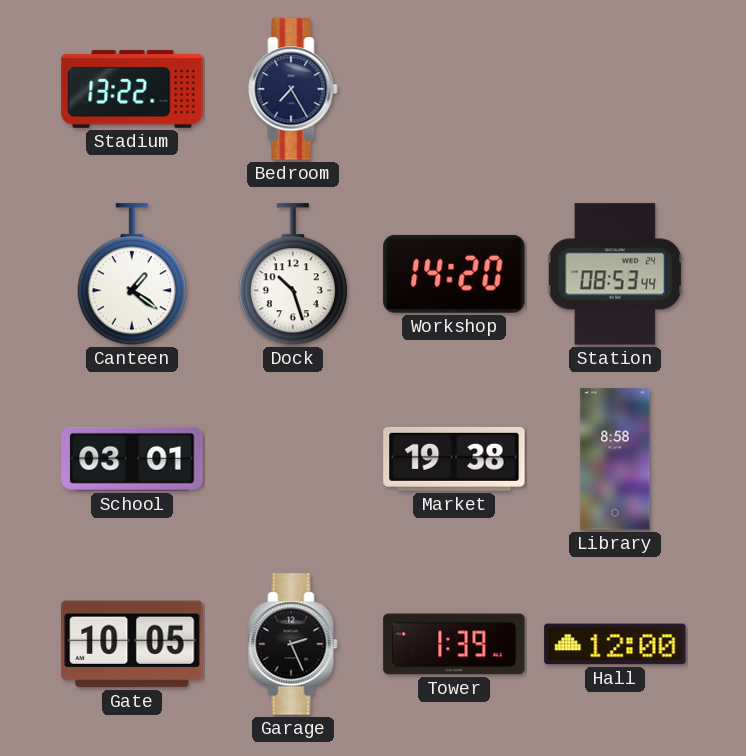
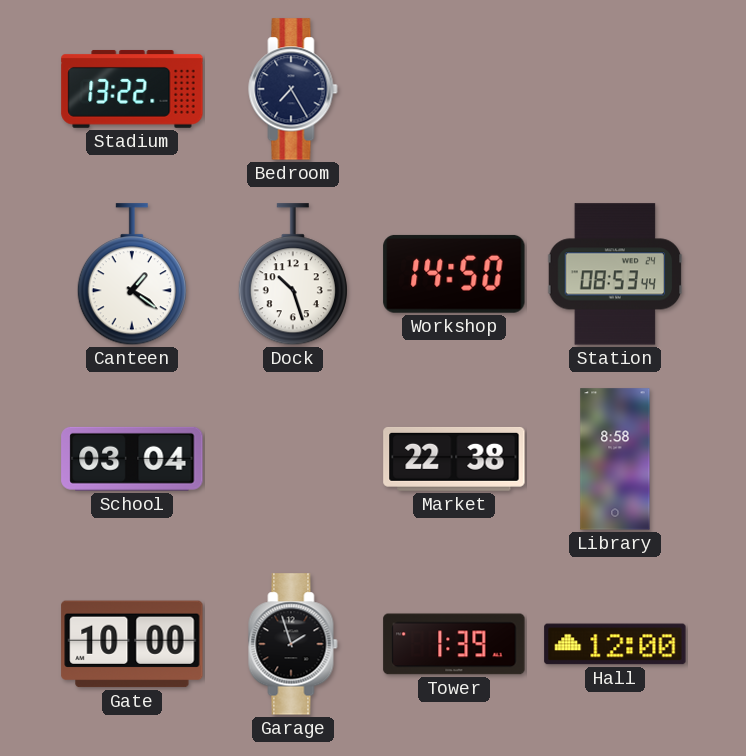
Workshop: 14:20 -> 14:50 (454, 274)
School: 03:01 -> 03:04 (132, 459)
Market: 19:38 -> 22:38 (454, 459)
Gate: 10:05 -> 10:00 (132, 644)
Garage: 2:26 -> 1:57 (293, 644)
